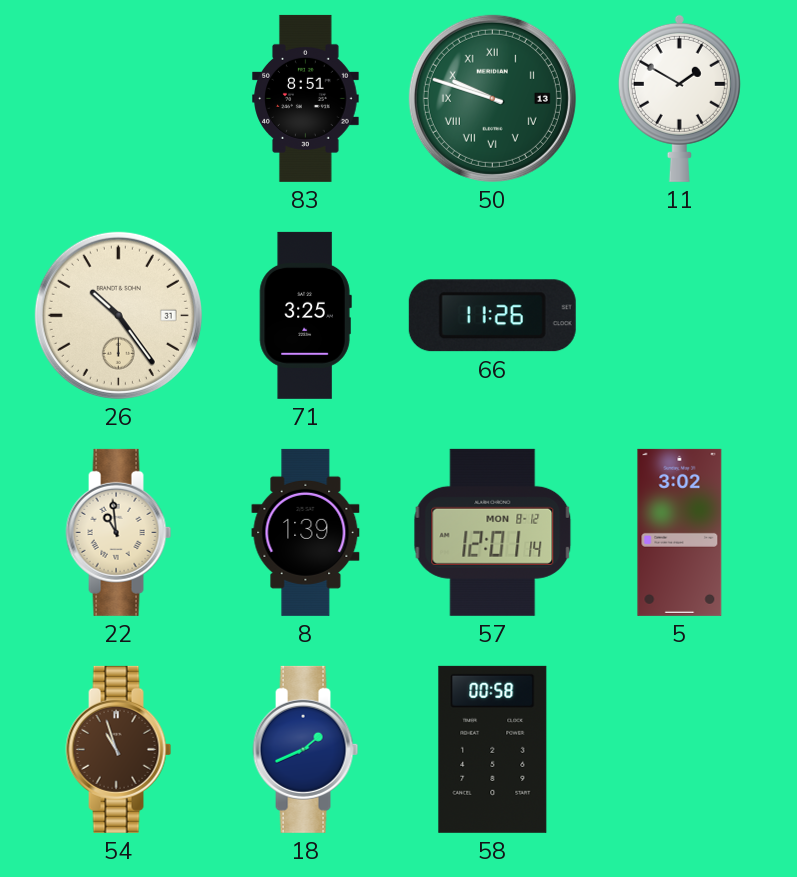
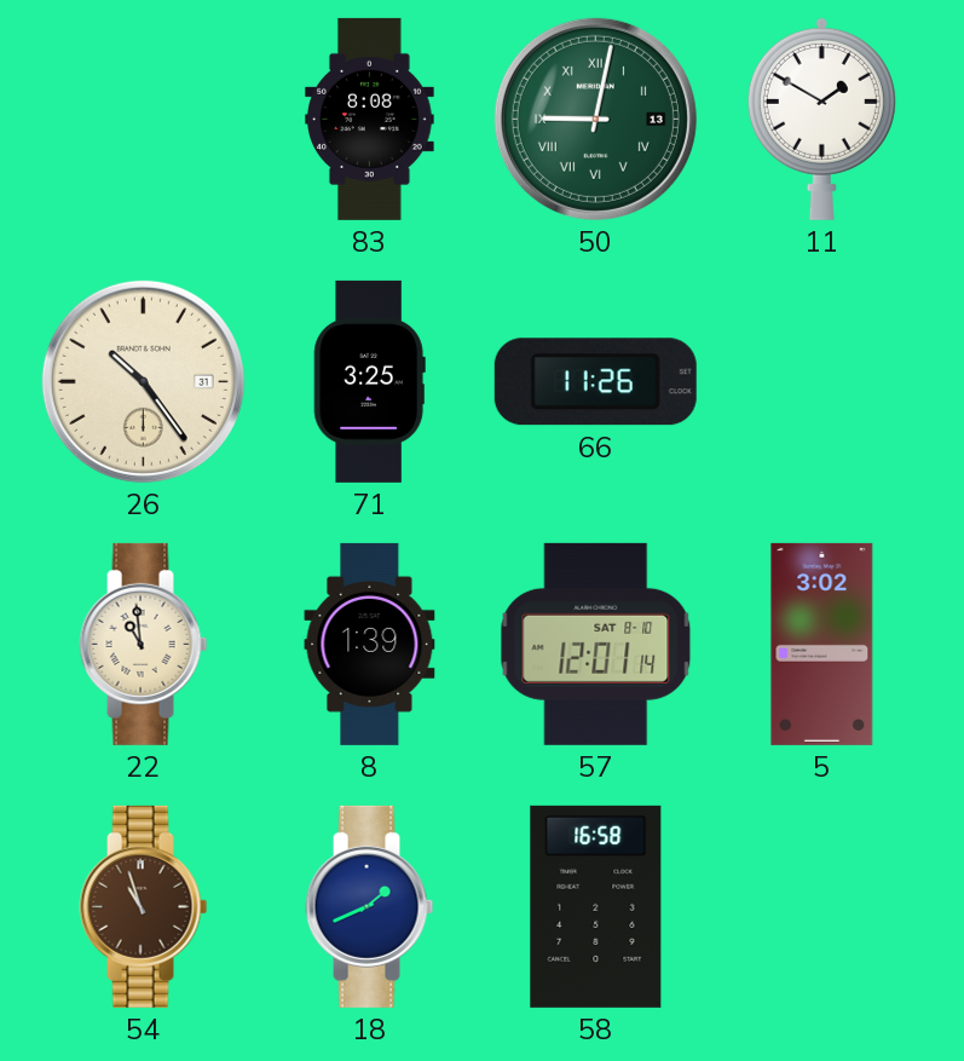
83: 8:51 -> 8:08 (370, 119)
50: 9:48 -> 9:02 (595, 119)
57 date: MON 8-12 -> SAT 8-10 (596, 644)
58: 00:58 -> 16:58 (596, 906)
